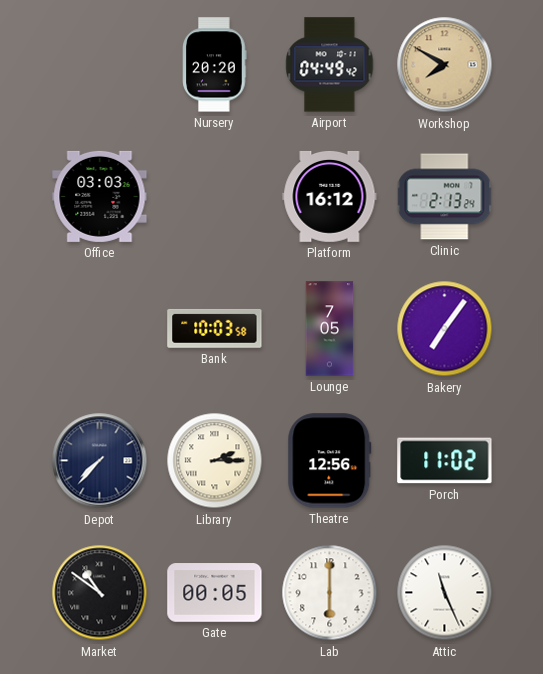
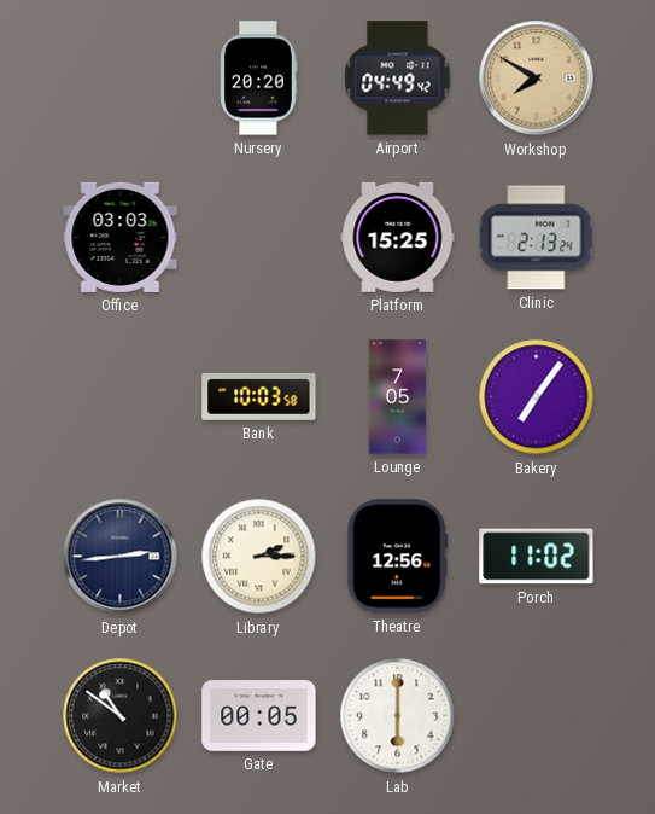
Platform: 16:12 -> 15:25 (398, 237)
Depot: 7:37 -> 2:44 (121, 557)
Attic: 11:26 -> none (445, 593)
